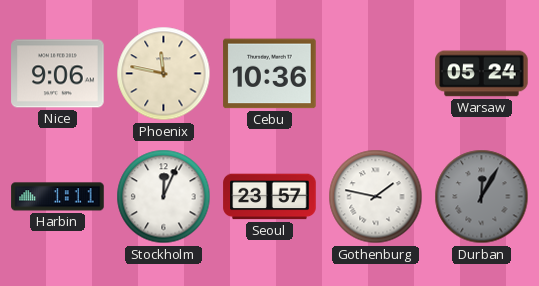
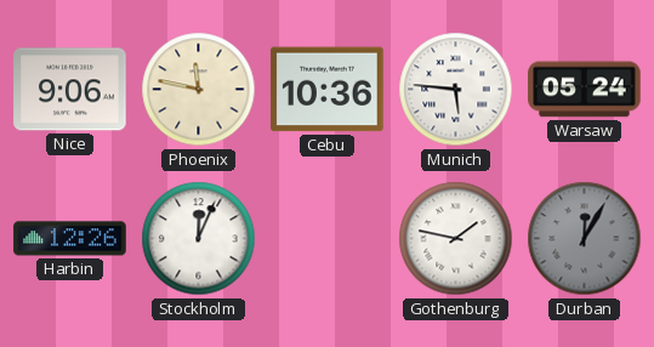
Munich: none -> 5:46 (456, 90)
Harbin: 1:11 -> 12:26 (70, 239)
Seoul: 23:57 -> none (270, 197)
